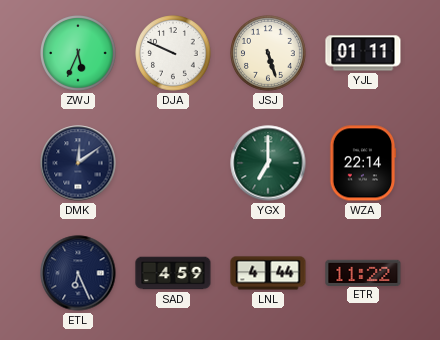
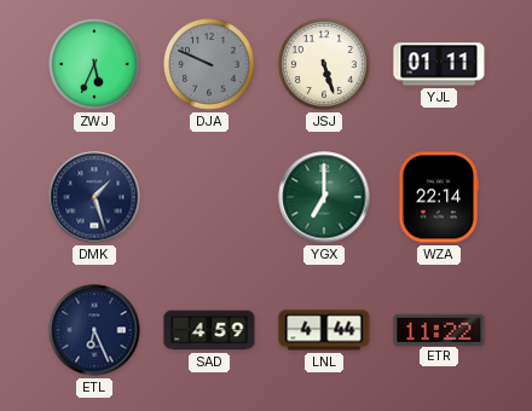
DJA dial: white -> grey (209, 64)
DMK: 12:09 -> 1:27 (94, 197)
